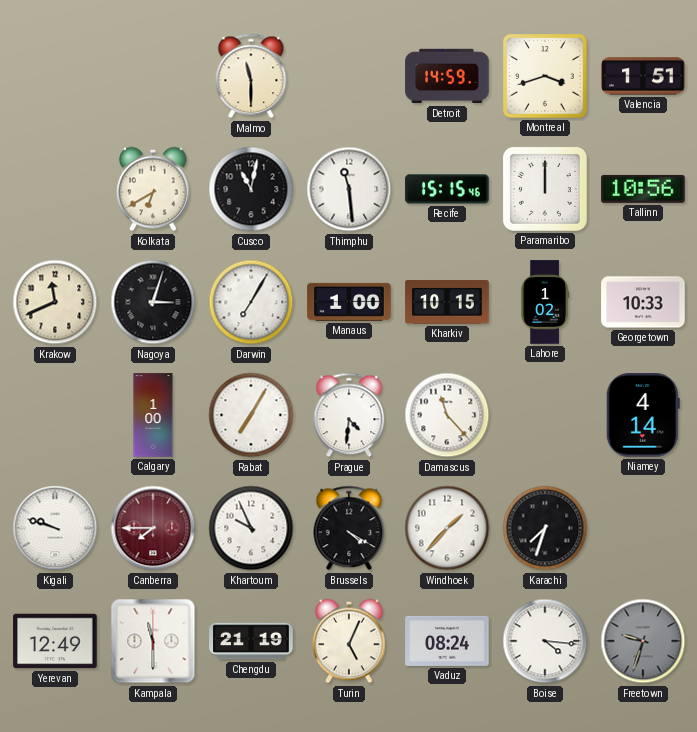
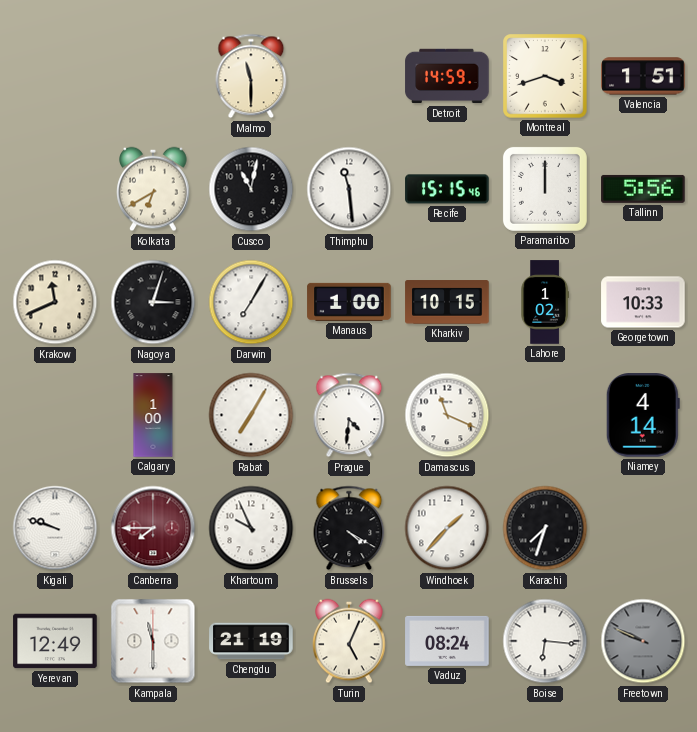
Tallinn: 10:56 -> 5:56 (643, 189)
Damascus: 11:23 -> 11:19 (447, 415)
Boise: 4:16 -> 6:16 (545, 641)
Freetown: 9:33 -> 9:49 (643, 641)
